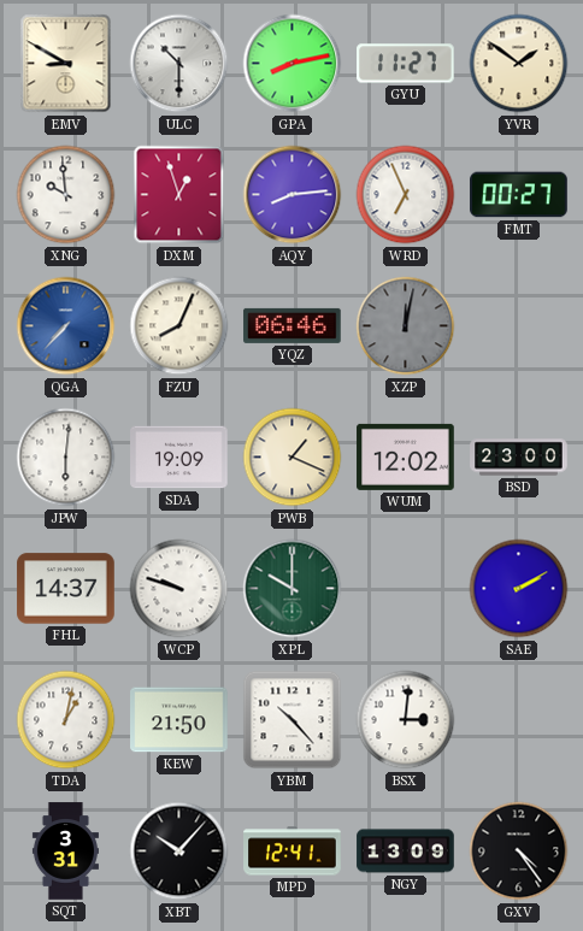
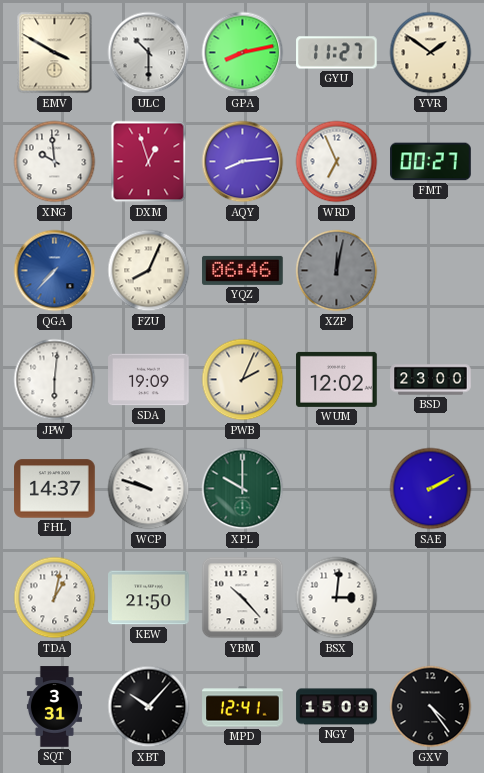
EMV: 8:50 -> 3:50 (55, 53)
PWB: 1:19 -> 2:04 (243, 380)
NGY: 13:09 -> 15:09 (337, 707)
